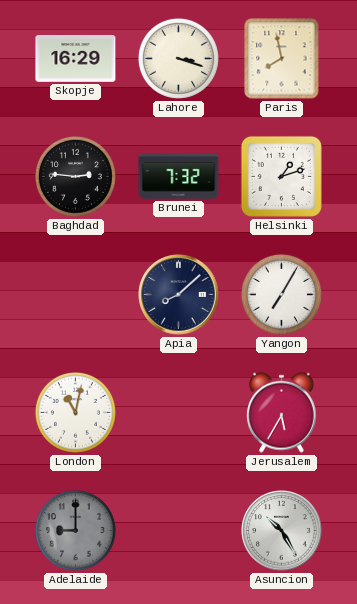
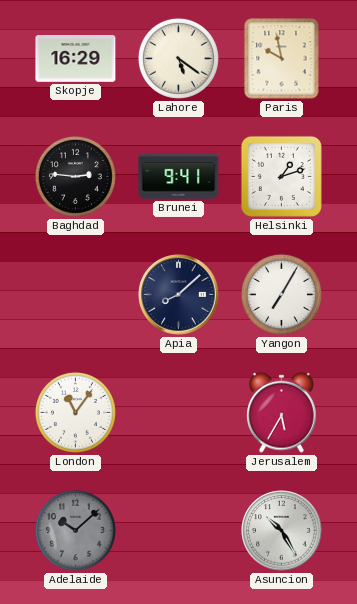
Lahore: 3:18 -> 5:21 (178, 58)
Paris: 7:58 -> 9:58 (282, 59)
Brunei: 7:32 -> 9:41 (179, 177)
London: 11:02 -> 11:06 (75, 412)
Adelaide: 9:00 -> 10:08 (75, 530)
